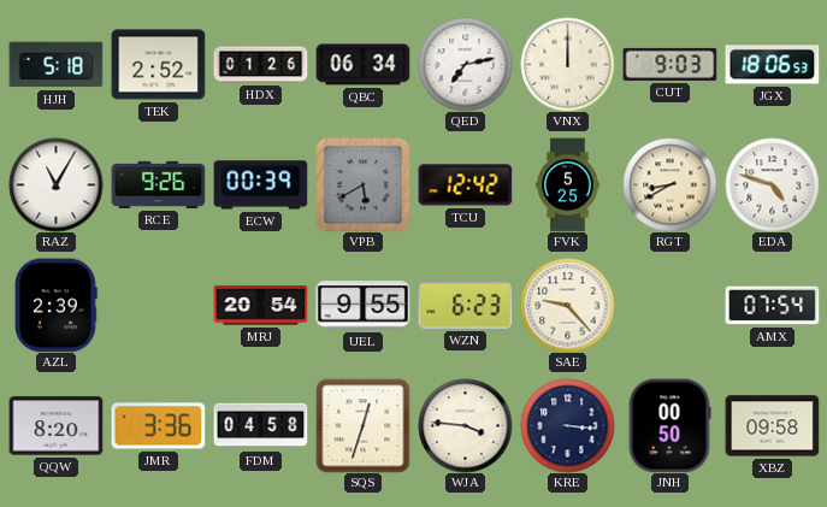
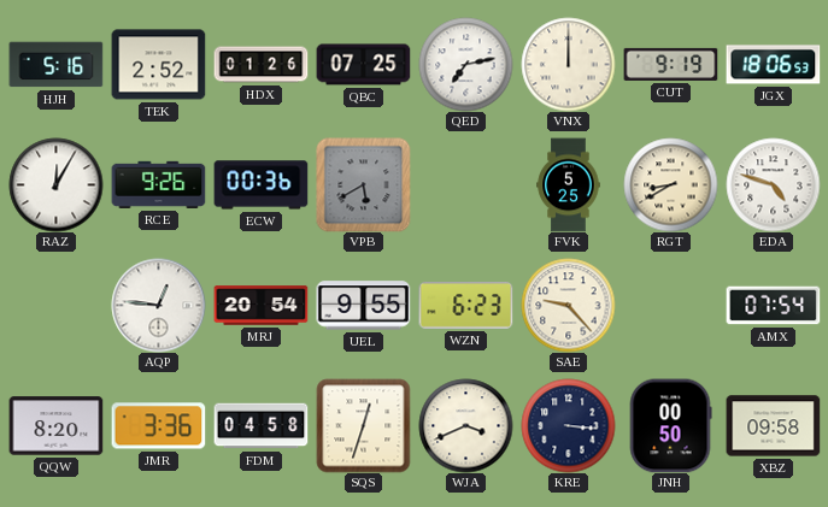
HJH: 5:18 -> 5:16 (55, 65)
QBC: 06:34 -> 07:25 (363, 65)
CUT: 9:03 -> 9:19 (670, 64)
RAZ: 11:05 -> 12:05 (55, 184)
ECW: 00:39 -> 00:36 (260, 185)
TCU: 12:42 -> none (465, 185)
AZL: 2:39 -> none (57, 305)
AQP: none -> 12:46 (158, 305)
WJA: 3:46 -> 3:41 (465, 425)
